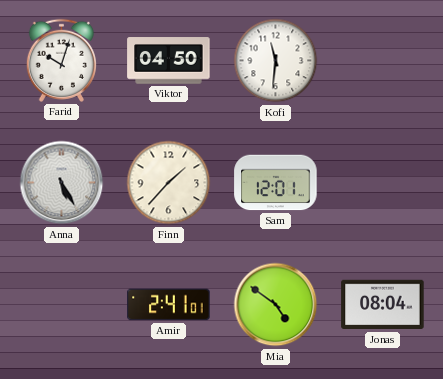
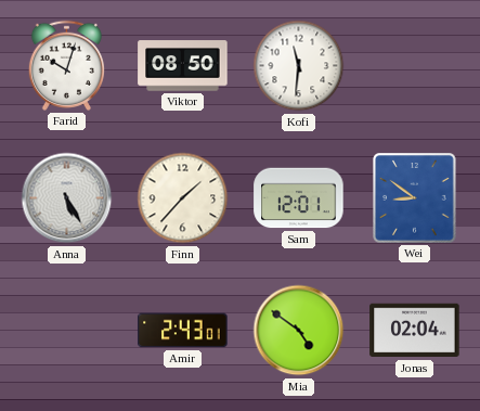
Viktor: 04:50 -> 08:50 (183, 66)
Wei: none -> 8:51 (415, 198)
Amir: 2:41 -> 2:43 (183, 331)
Jonas: 08:04 -> 02:04 (415, 331)
